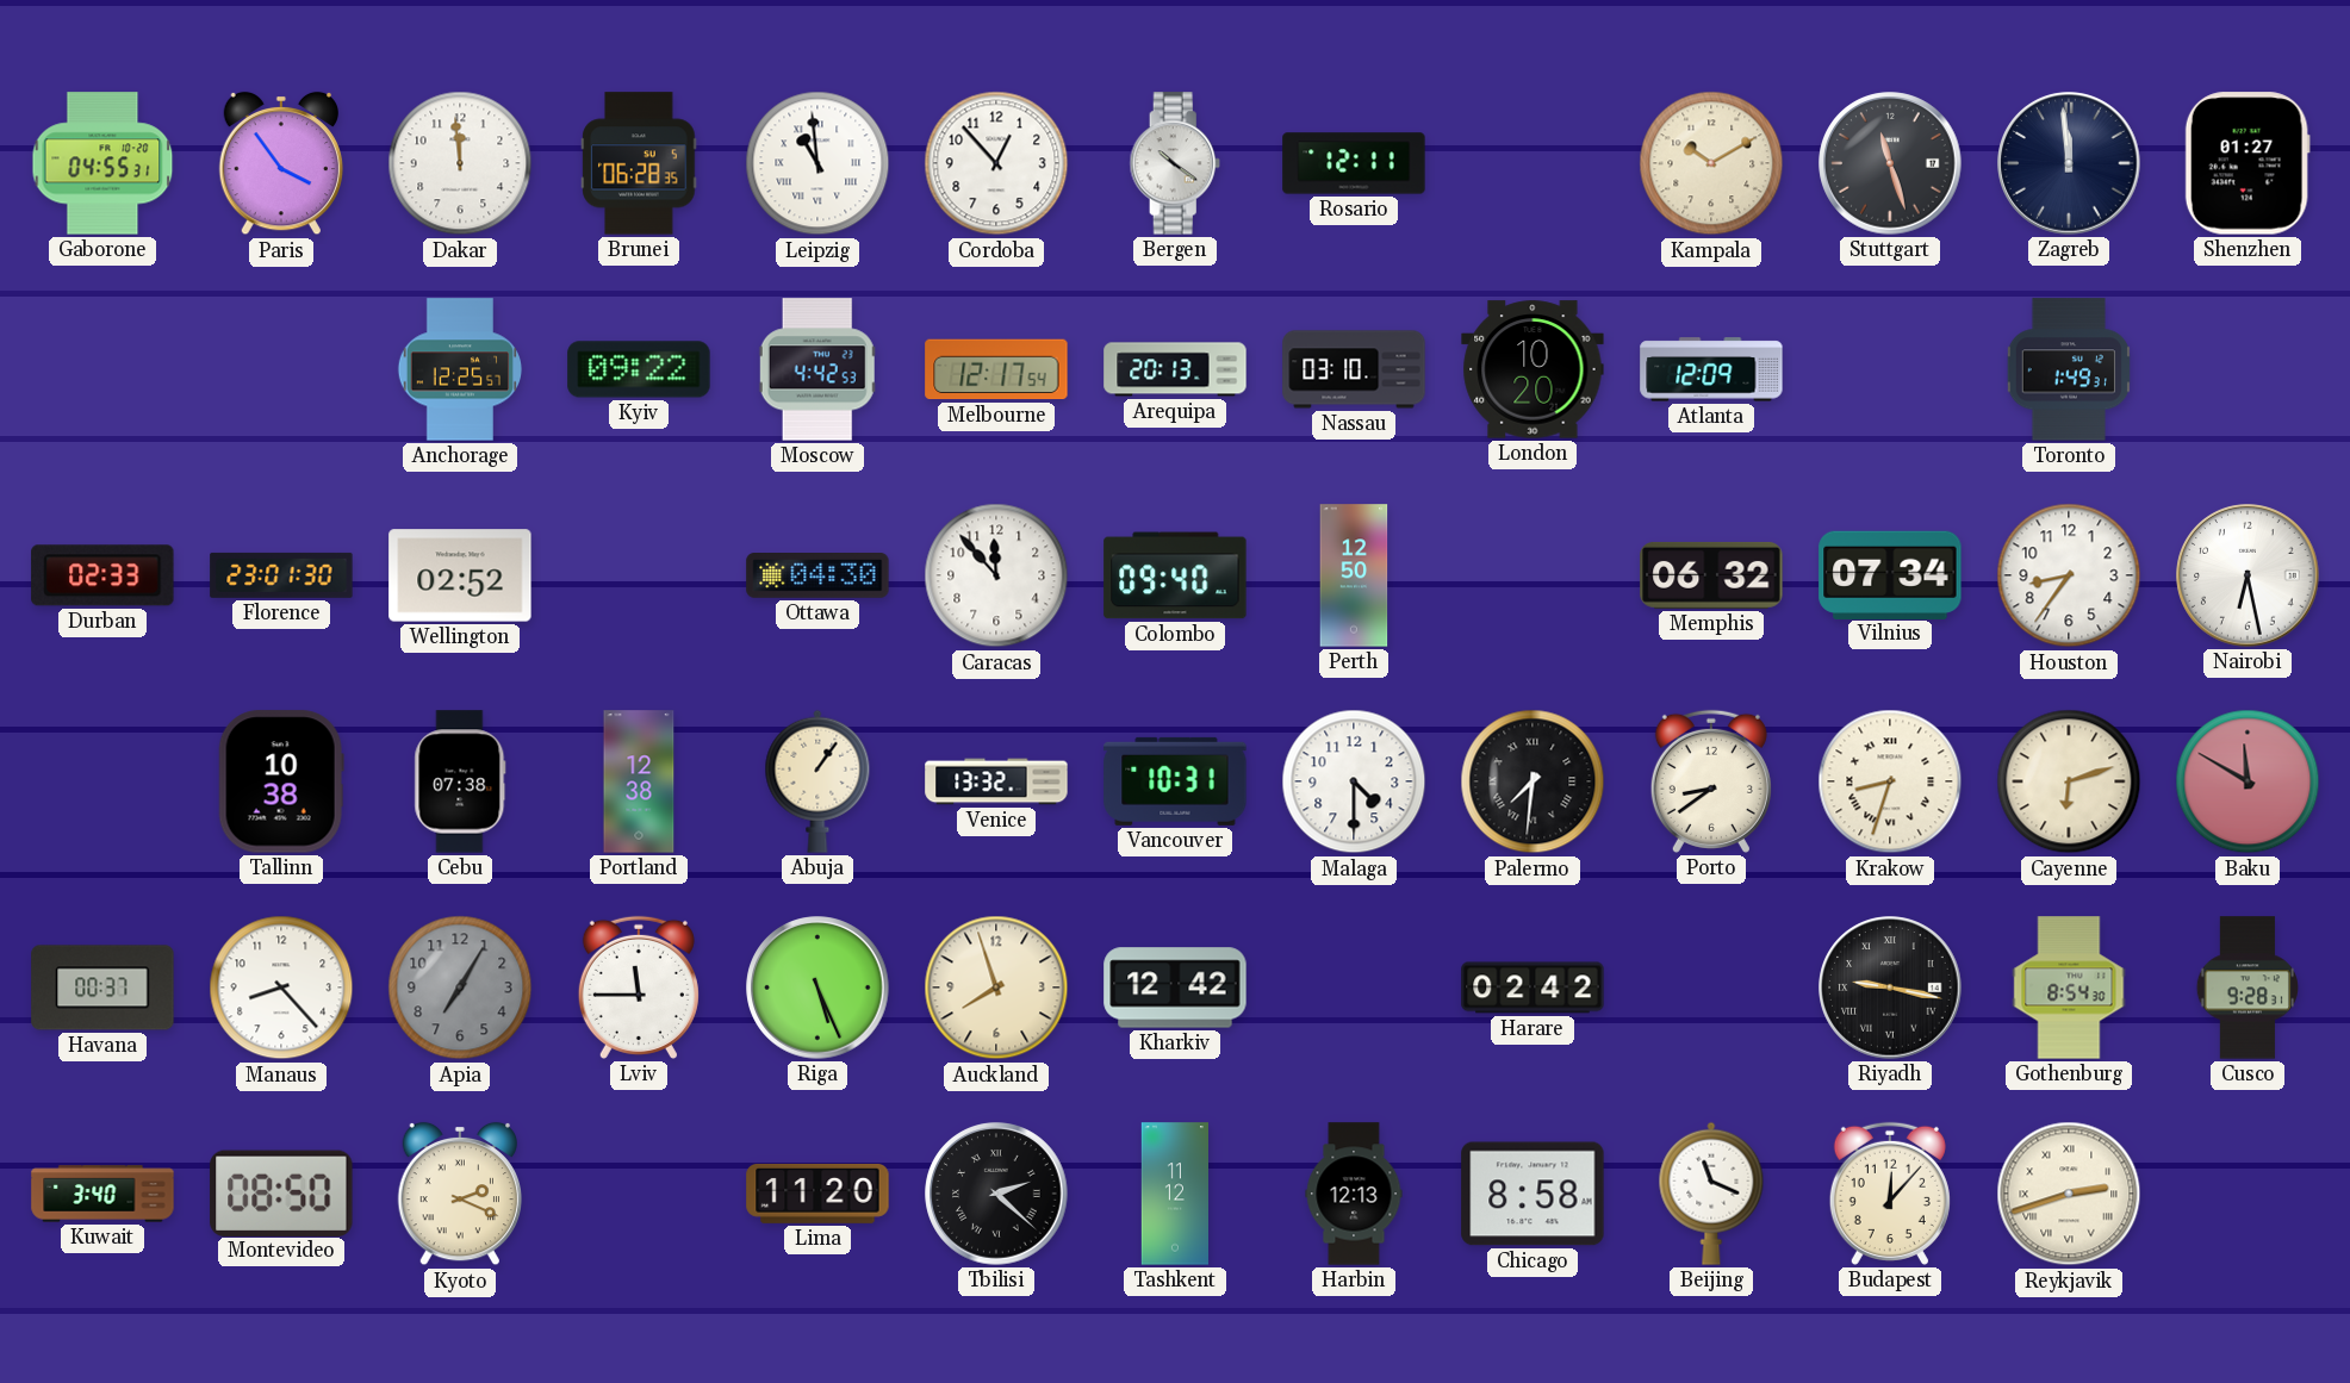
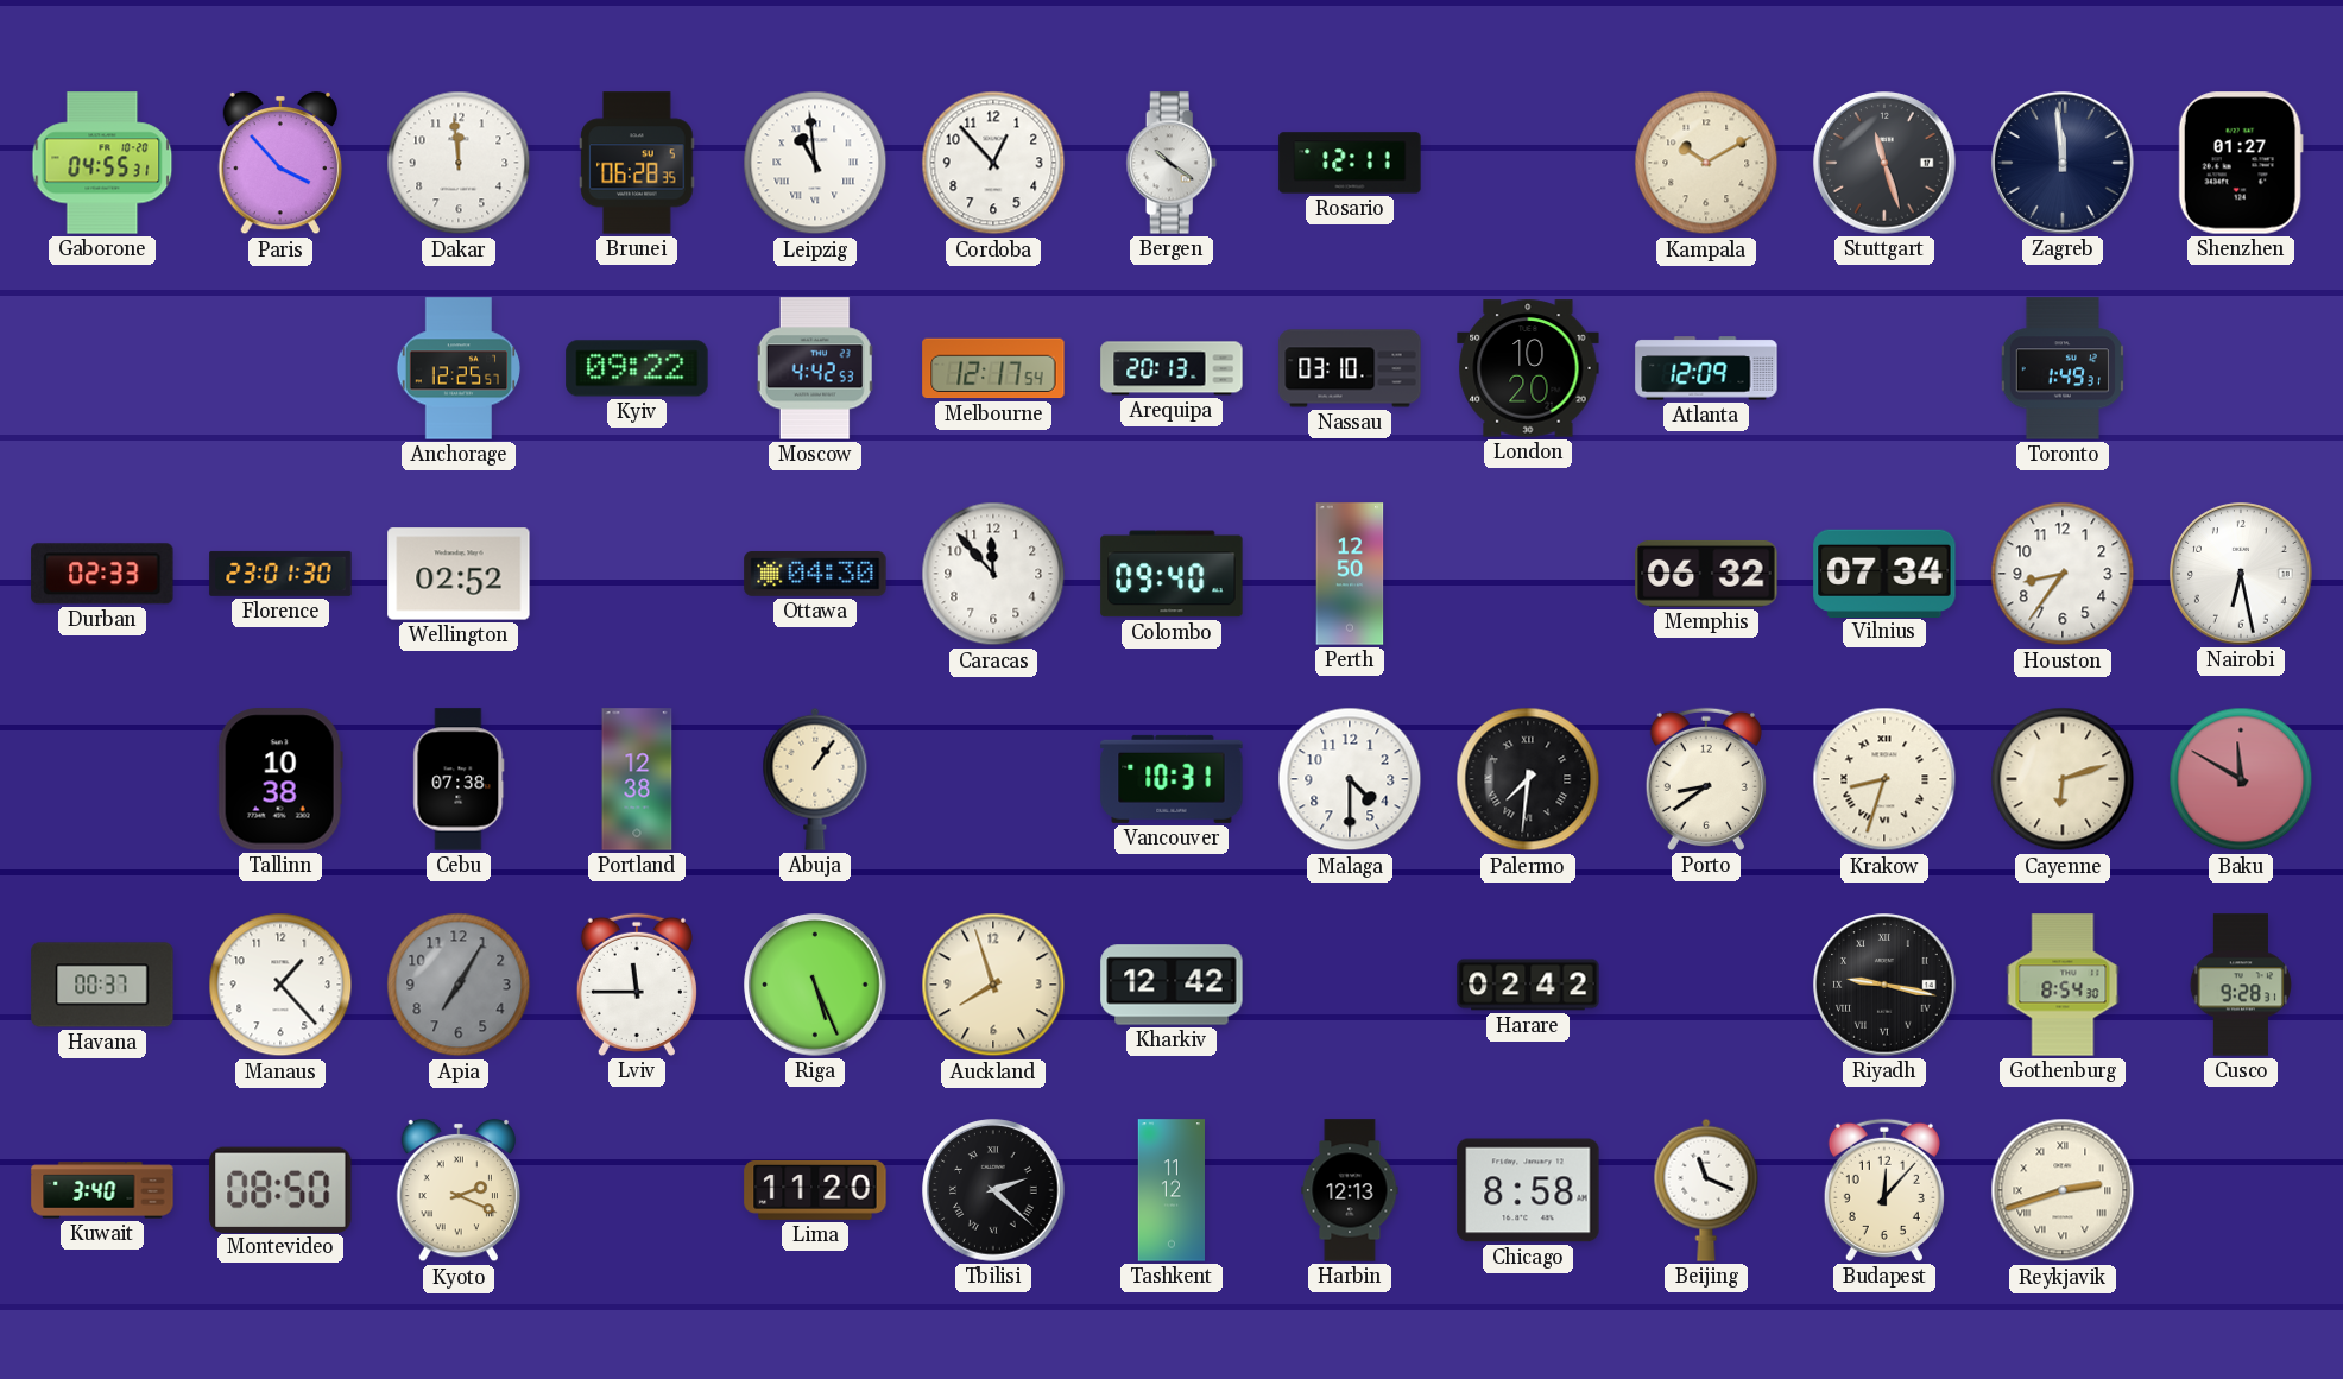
Paris: 3:54 -> 3:53 (279, 163)
Venice: 13:32 -> none (996, 781)
Manaus: 8:23 -> 1:23 (280, 985)
